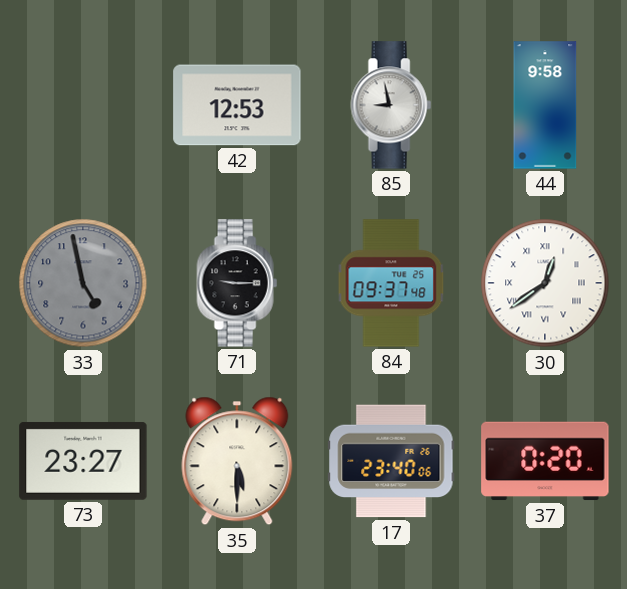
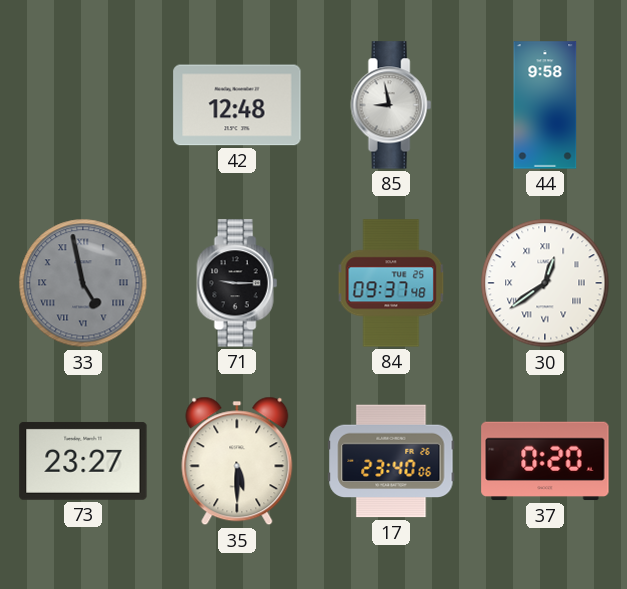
42: 12:53 -> 12:48 (237, 105)
33 numerals: Arabic -> Roman (83, 283)
